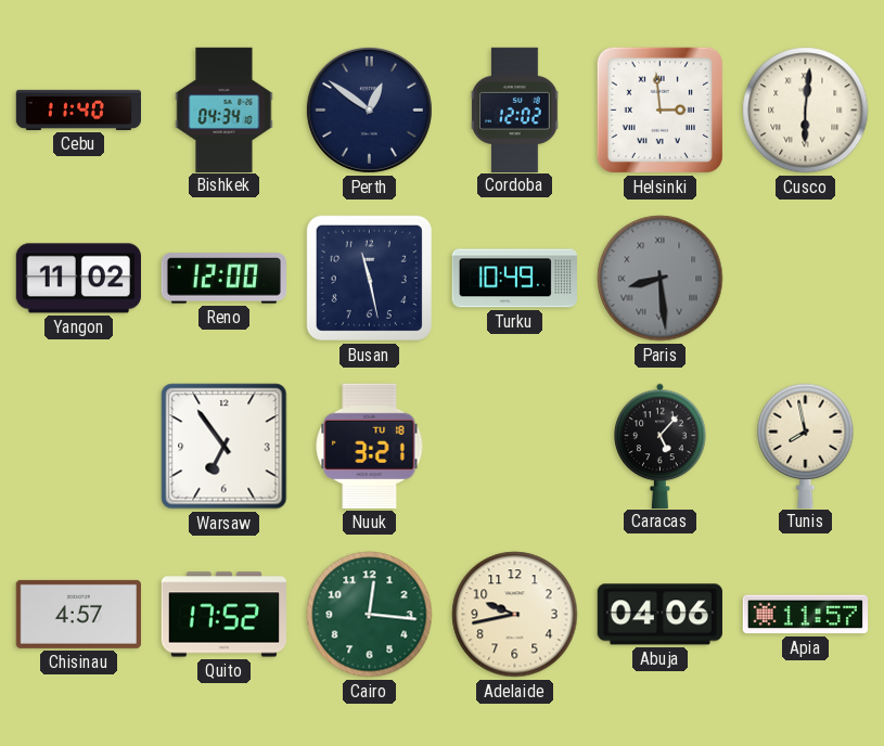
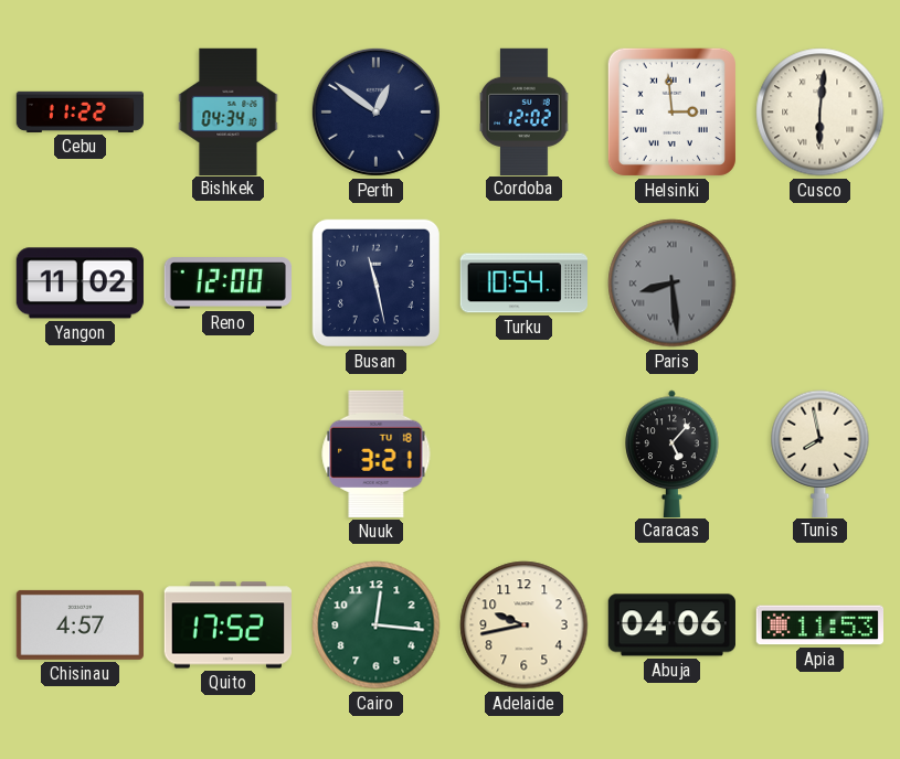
Cebu: 11:40 -> 11:22 (80, 111)
Turku: 10:49 -> 10:54 (523, 284)
Warsaw: 6:54 -> none (225, 447)
Apia: 11:57 -> 11:53 (819, 626)
